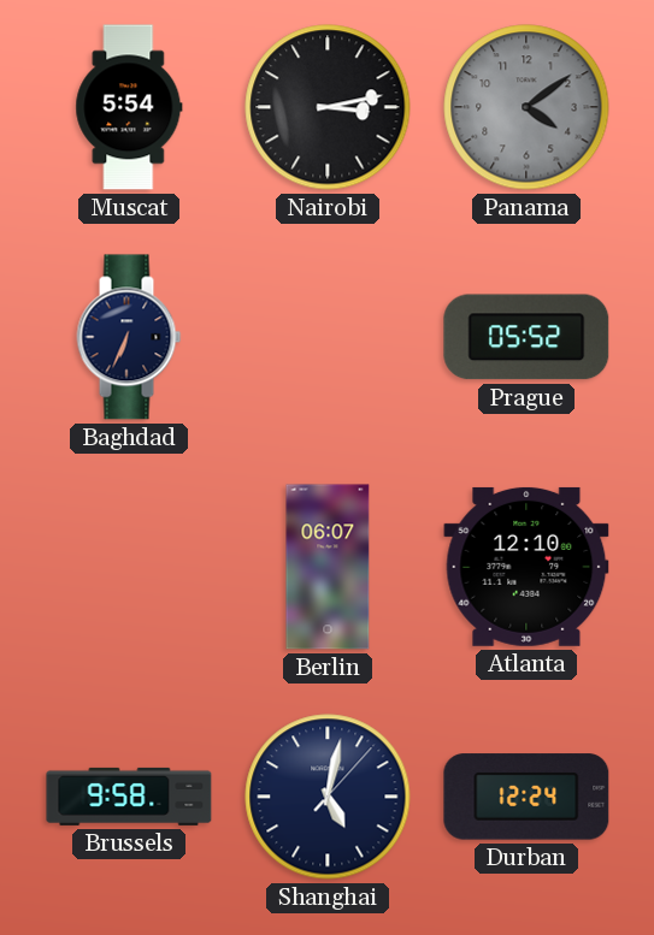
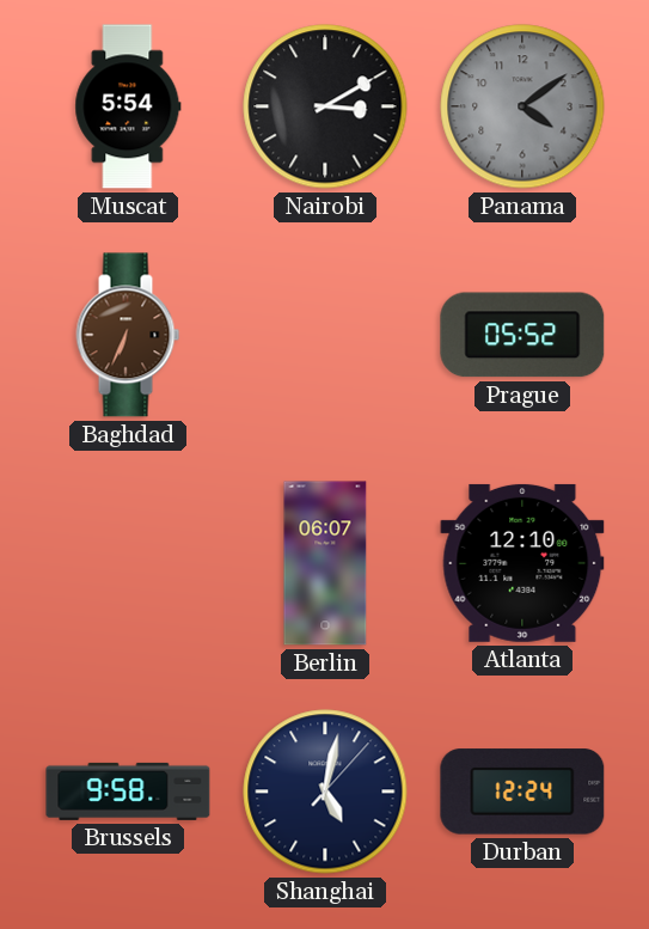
Nairobi: 3:13 -> 3:10 (325, 106)
Baghdad dial: navy -> brown (128, 335)
